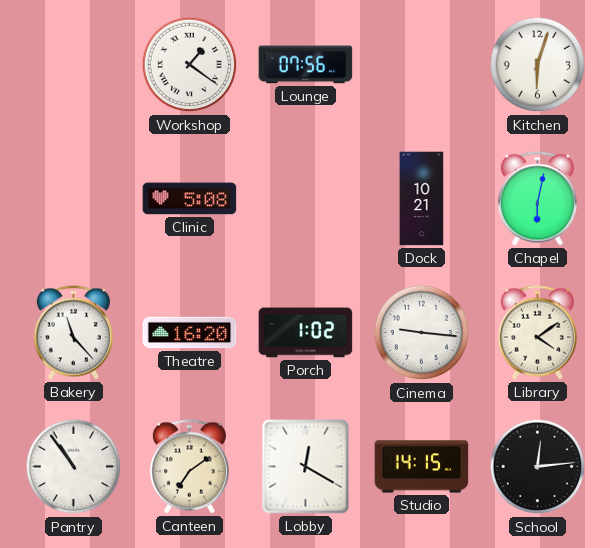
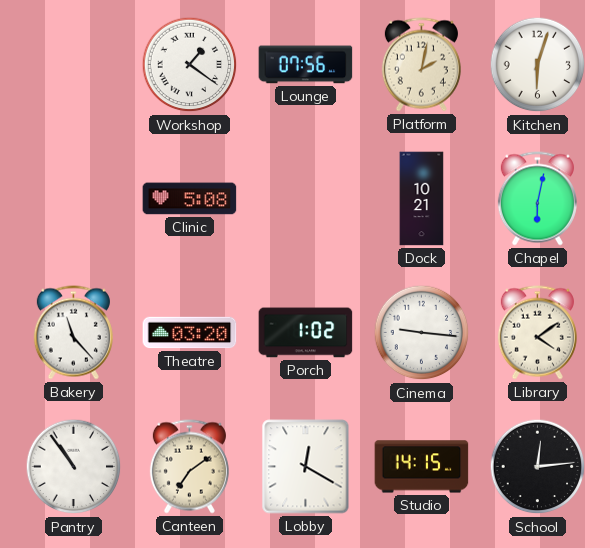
Platform: none -> 2:02 (421, 65)
Theatre: 16:20 -> 03:20 (190, 333)
